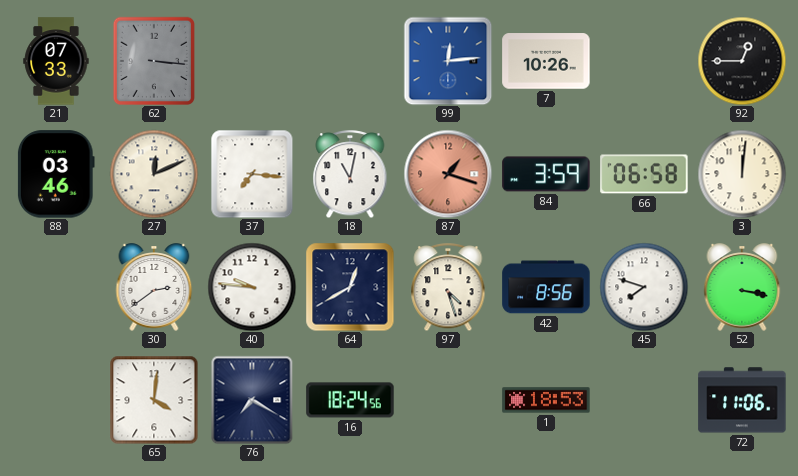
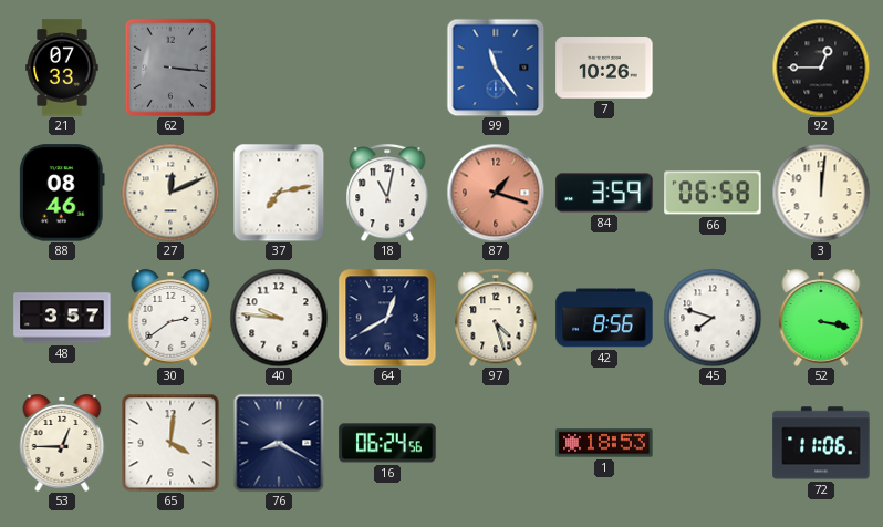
99: 12:14 -> 11:24 (496, 68)
88: 03:46 -> 08:46 (62, 193)
37: 7:16 -> 7:13 (279, 193)
48: none -> 3:57 (62, 318)
53: none -> 12:45 (62, 443)
76: 7:20 -> 8:20 (279, 443)
16: 18:24 -> 06:24 (387, 443)
